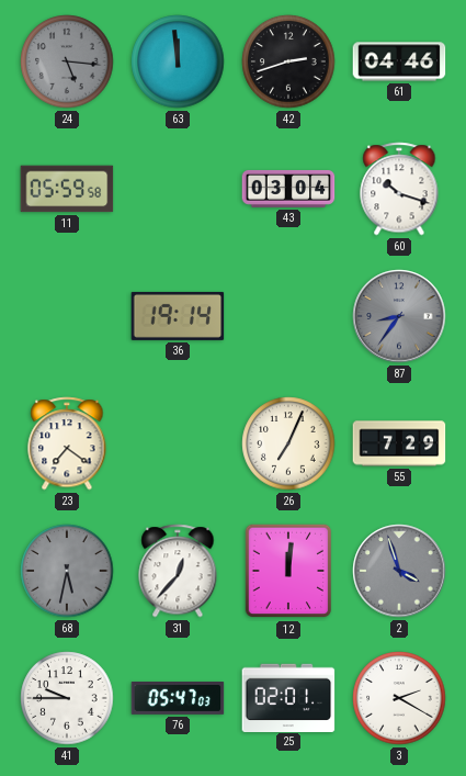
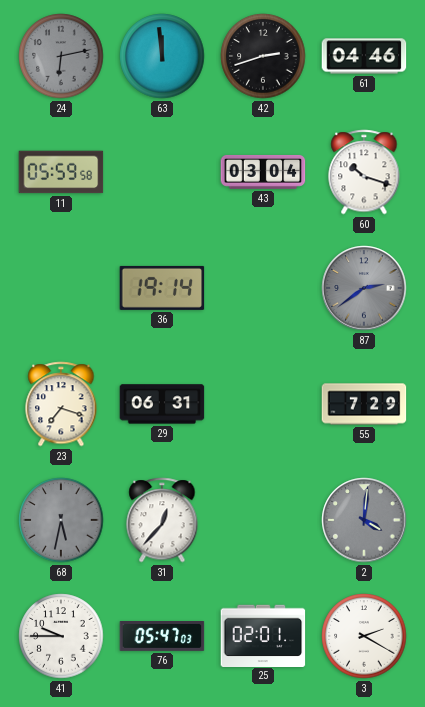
24: 5:16 -> 6:13 (61, 56)
87: 8:36 -> 2:39 (364, 288)
23: 7:21 -> 7:18 (61, 404)
29: none -> 06:31 (162, 404)
26: 7:04 -> none (288, 443)
12: 12:01 -> none (288, 571)
2: 3:57 -> 4:01 (364, 520)
